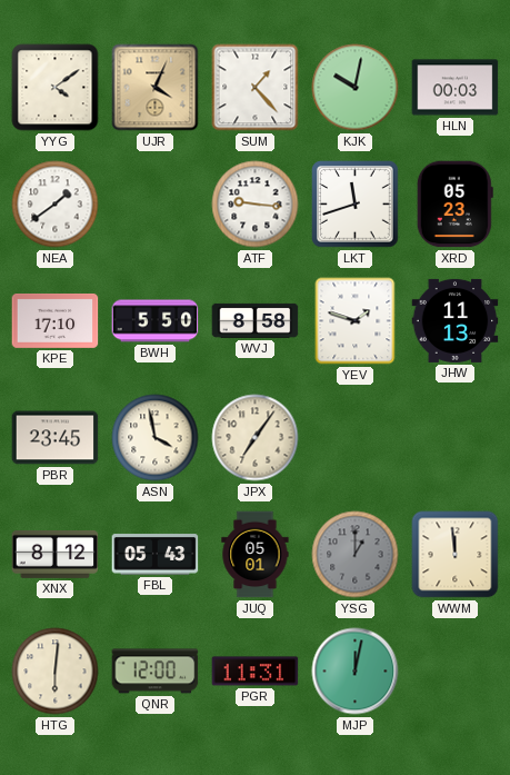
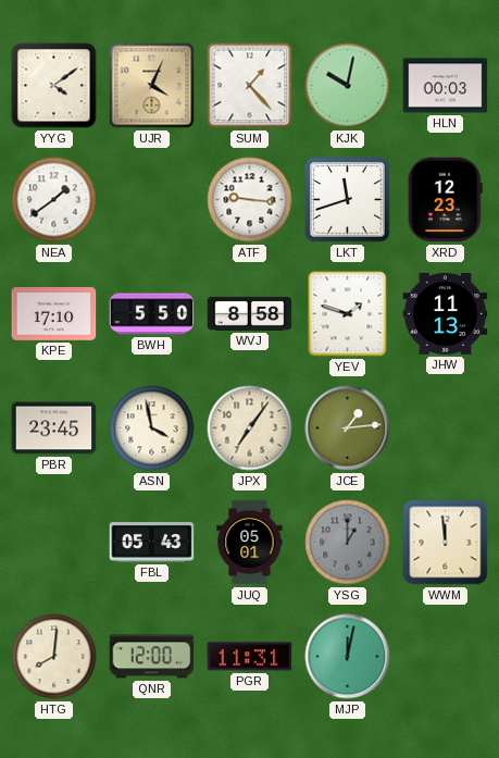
XRD: 05:23 -> 12:23 (445, 200)
JCE: none -> 1:14 (348, 428)
XNX: 8:12 -> none (56, 554)
HTG: 6:01 -> 8:01 (54, 657)
